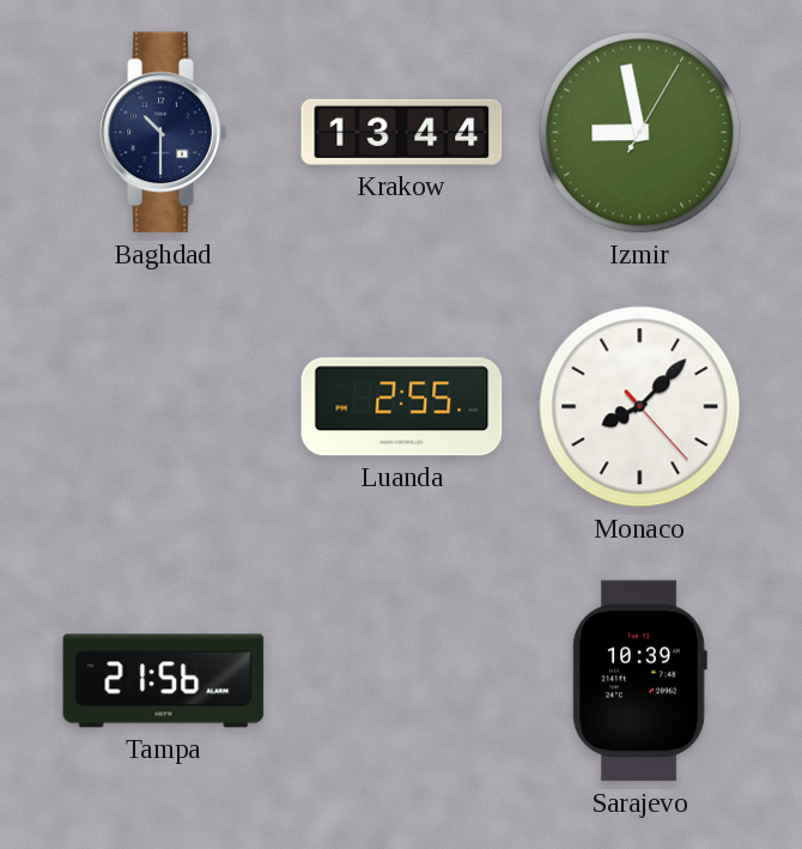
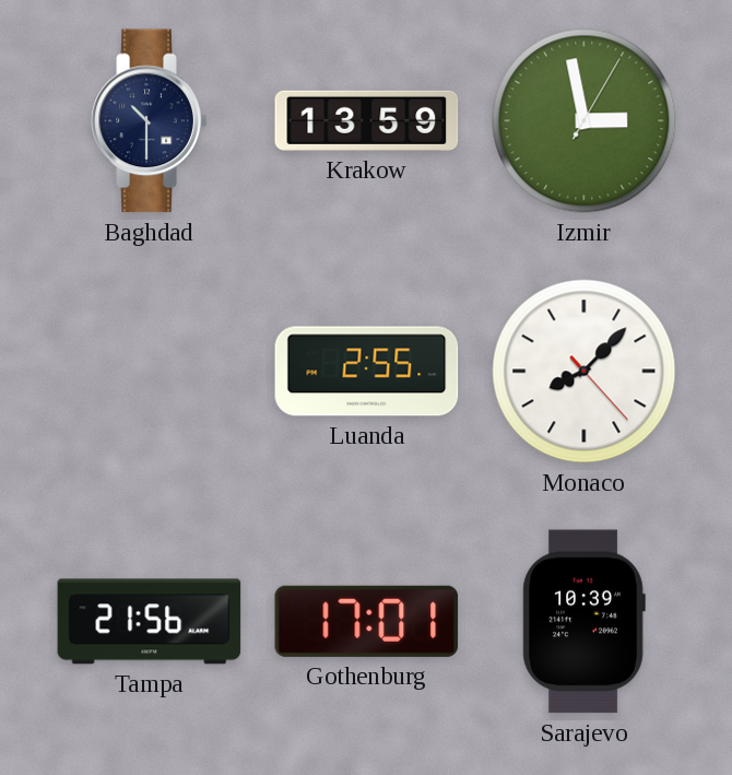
Krakow: 13:44 -> 13:59 (367, 120)
Izmir: 8:58 -> 2:58 (585, 121)
Gothenburg: none -> 17:01 (367, 621)
